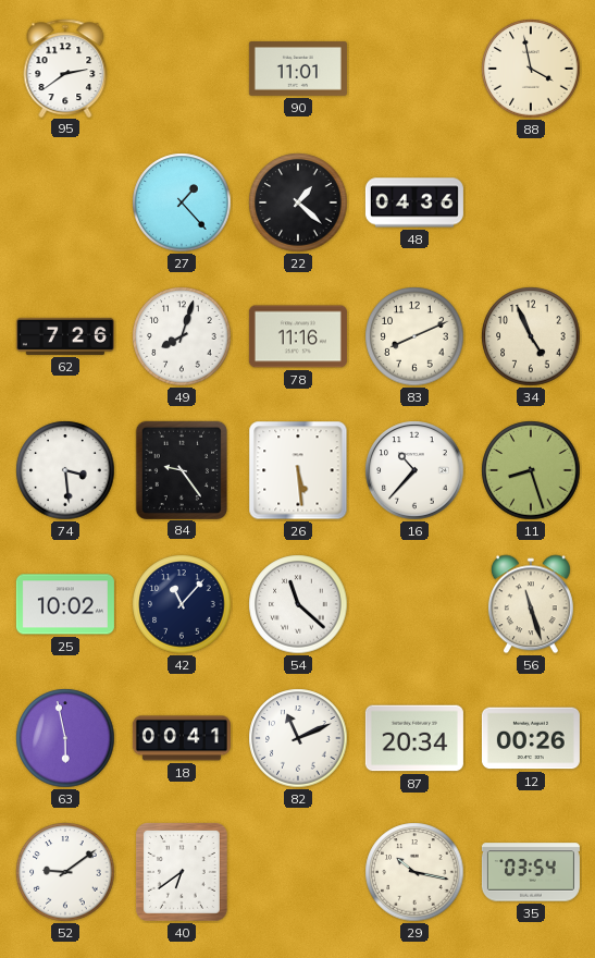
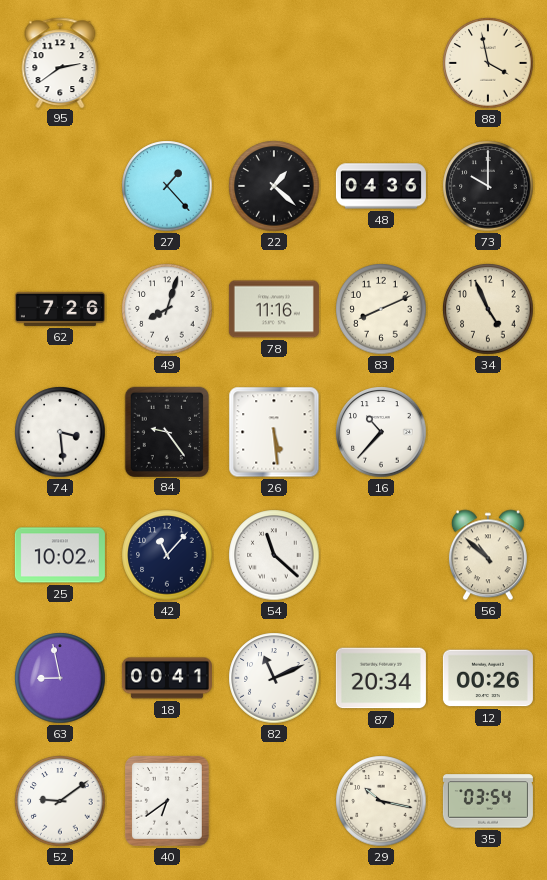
90: 11:01 -> none (298, 70)
73: none -> 10:00 (488, 186)
11: 8:27 -> none (531, 470)
56: 11:27 -> 10:52 (488, 555)
63: 5:58 -> 8:58 (60, 678)
